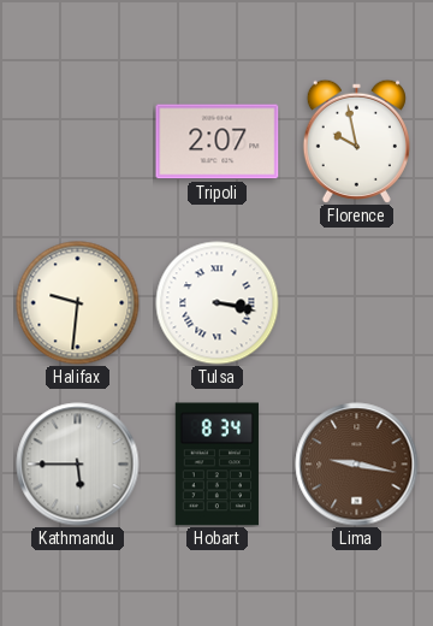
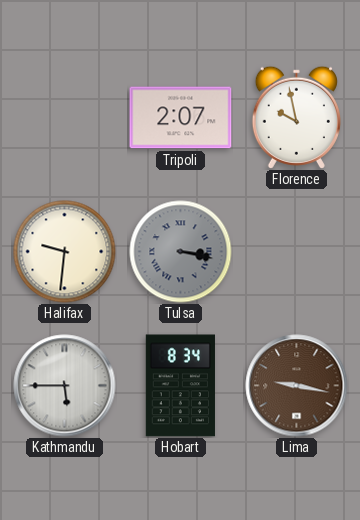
Tulsa dial: white -> grey (181, 252)
